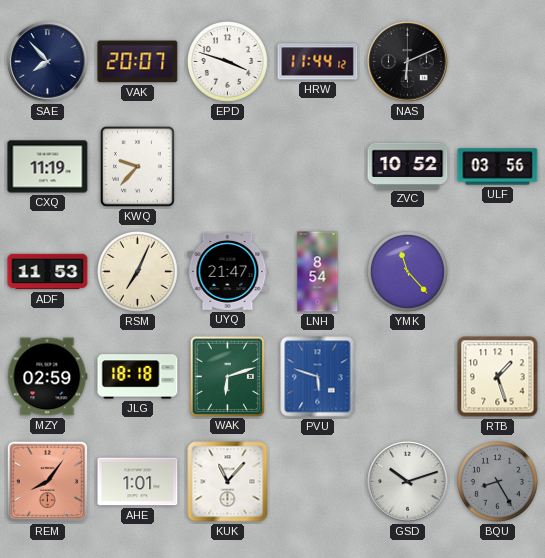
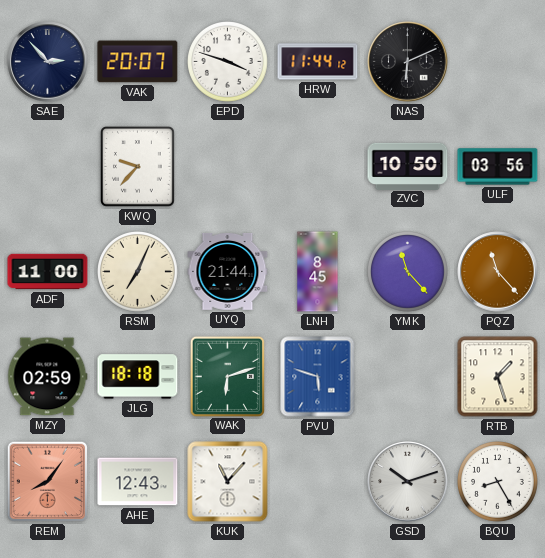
SAE: 7:53 -> 2:53 (48, 62)
CXQ: 11:19 -> none (48, 167)
ZVC: 10:52 -> 10:50 (408, 166)
ADF: 11:53 -> 11:00 (48, 272)
UYQ: 21:47 -> 21:44 (228, 271)
LNH: 8:54 -> 8:45 (318, 272)
PQZ: none -> 11:23 (498, 272)
AHE: 1:01 -> 12:43 (138, 482)
BQU dial: grey -> white (498, 482)
